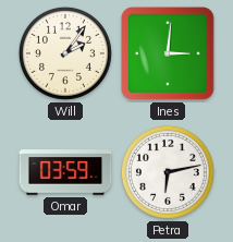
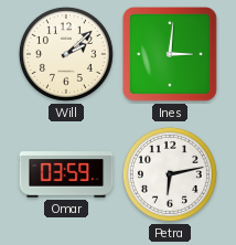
Will: 2:06 -> 2:08 (66, 54)
